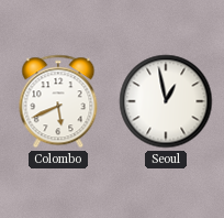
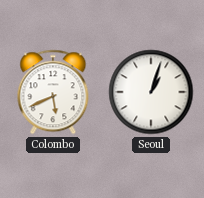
Seoul: 12:58 -> 1:03 (151, 92)
